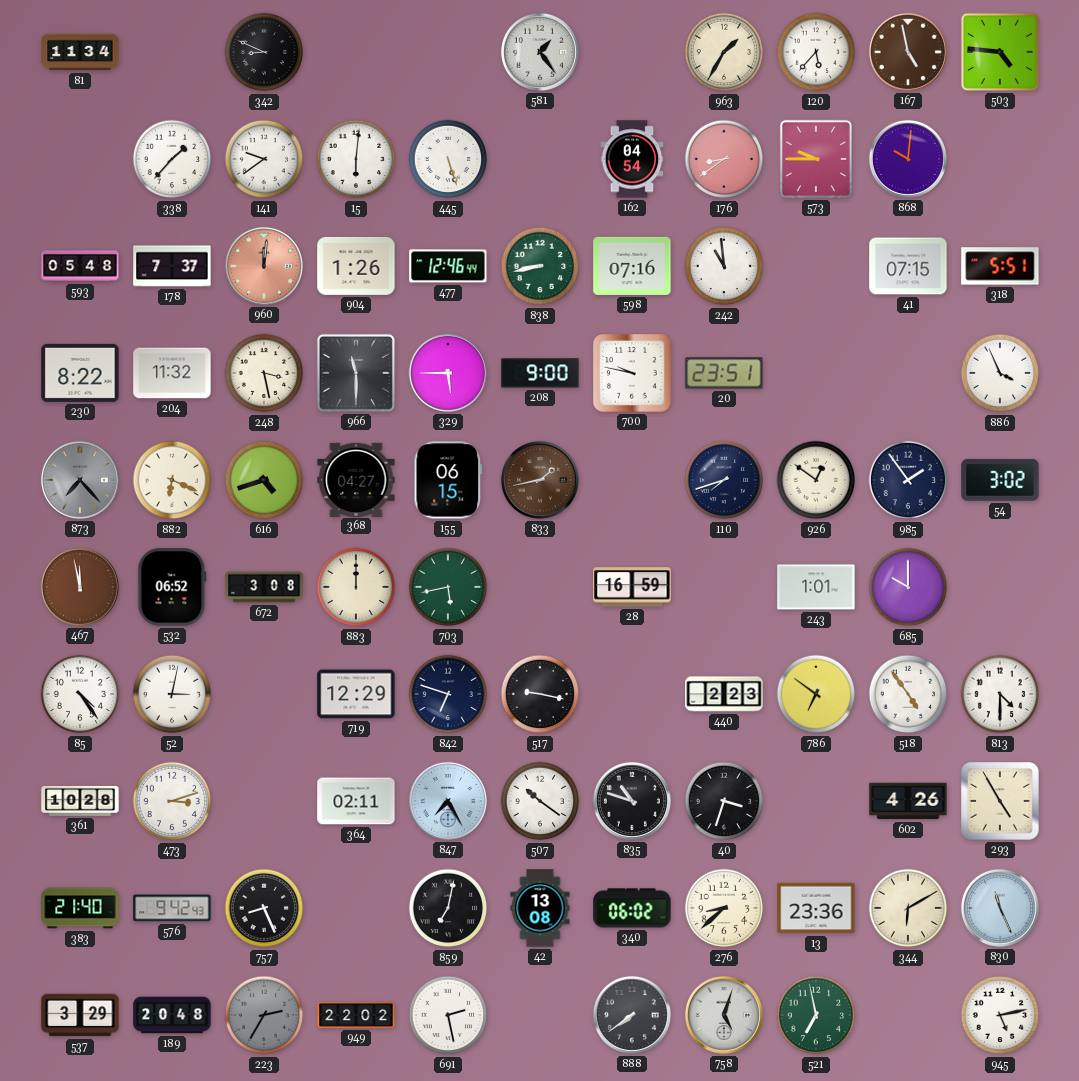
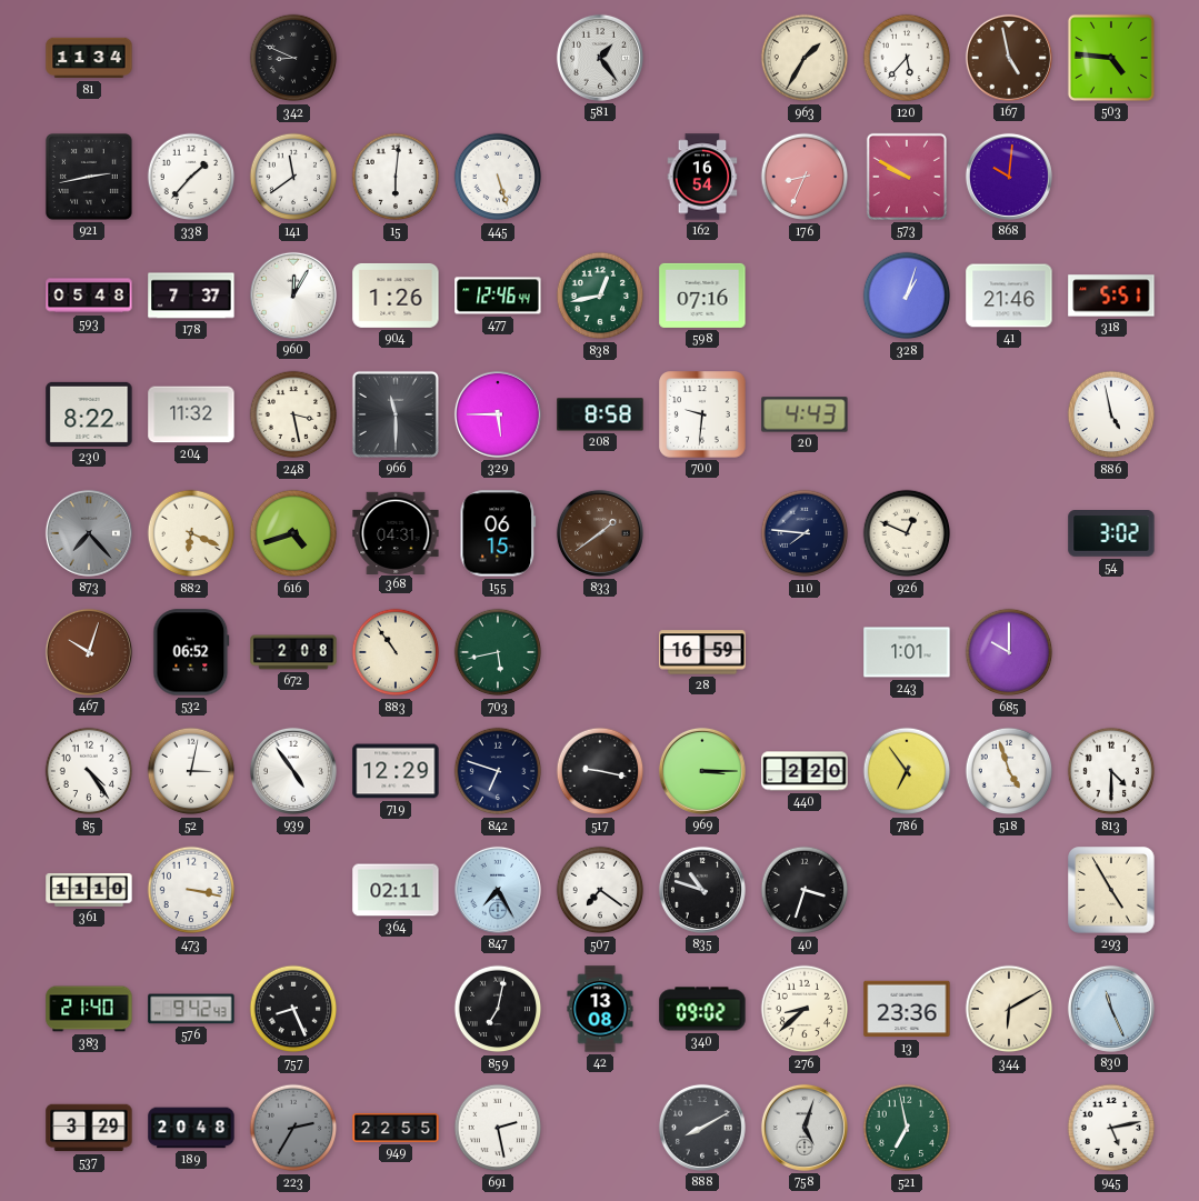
921: none -> 2:43 (89, 177)
141: 9:39 -> 11:39 (293, 177)
162: 04:54 -> 16:54 (702, 177)
176: 8:39 -> 8:34 (805, 177)
573: 9:45 -> 9:50 (907, 177)
960: 12:01 -> 12:05 (293, 296)
960 dial: salmon -> white (293, 296)
838: 8:43 -> 12:43 (600, 296)
242: 10:59 -> none (724, 266)
328: none -> 1:03 (907, 296)
41: 07:15 -> 21:46 (1009, 296)
208: 9:00 -> 8:58 (600, 414)
700: 9:47 -> 9:31 (702, 414)
20: 23:51 -> 4:43 (805, 414)
886: 3:56 -> 4:58 (1111, 414)
368: 04:27 -> 04:31 (396, 532)
833: 1:43 -> 1:39 (600, 533)
110: 7:42 -> 7:46 (805, 533)
926: 12:51 -> 12:49 (907, 533)
985: 1:54 -> none (908, 480)
467: 11:58 -> 10:03 (89, 652)
672: 3:08 -> 2:08 (293, 652)
883: 12:00 -> 10:54 (396, 652)
939: none -> 4:54 (293, 771)
969: none -> 3:15 (702, 771)
440: 2:23 -> 2:20 (805, 771)
786: 6:51 -> 6:54 (907, 771)
518: 4:54 -> 4:57 (1009, 771)
361: 10:28 -> 11:10 (89, 890)
473: 3:12 -> 3:17 (191, 890)
507: 10:21 -> 7:21 (600, 890)
602: 4:26 -> none (908, 801)
340: 06:02 -> 09:02 (702, 1009)
949: 22:02 -> 22:55 (396, 1128)
888: 7:39 -> 8:10 (702, 1128)
